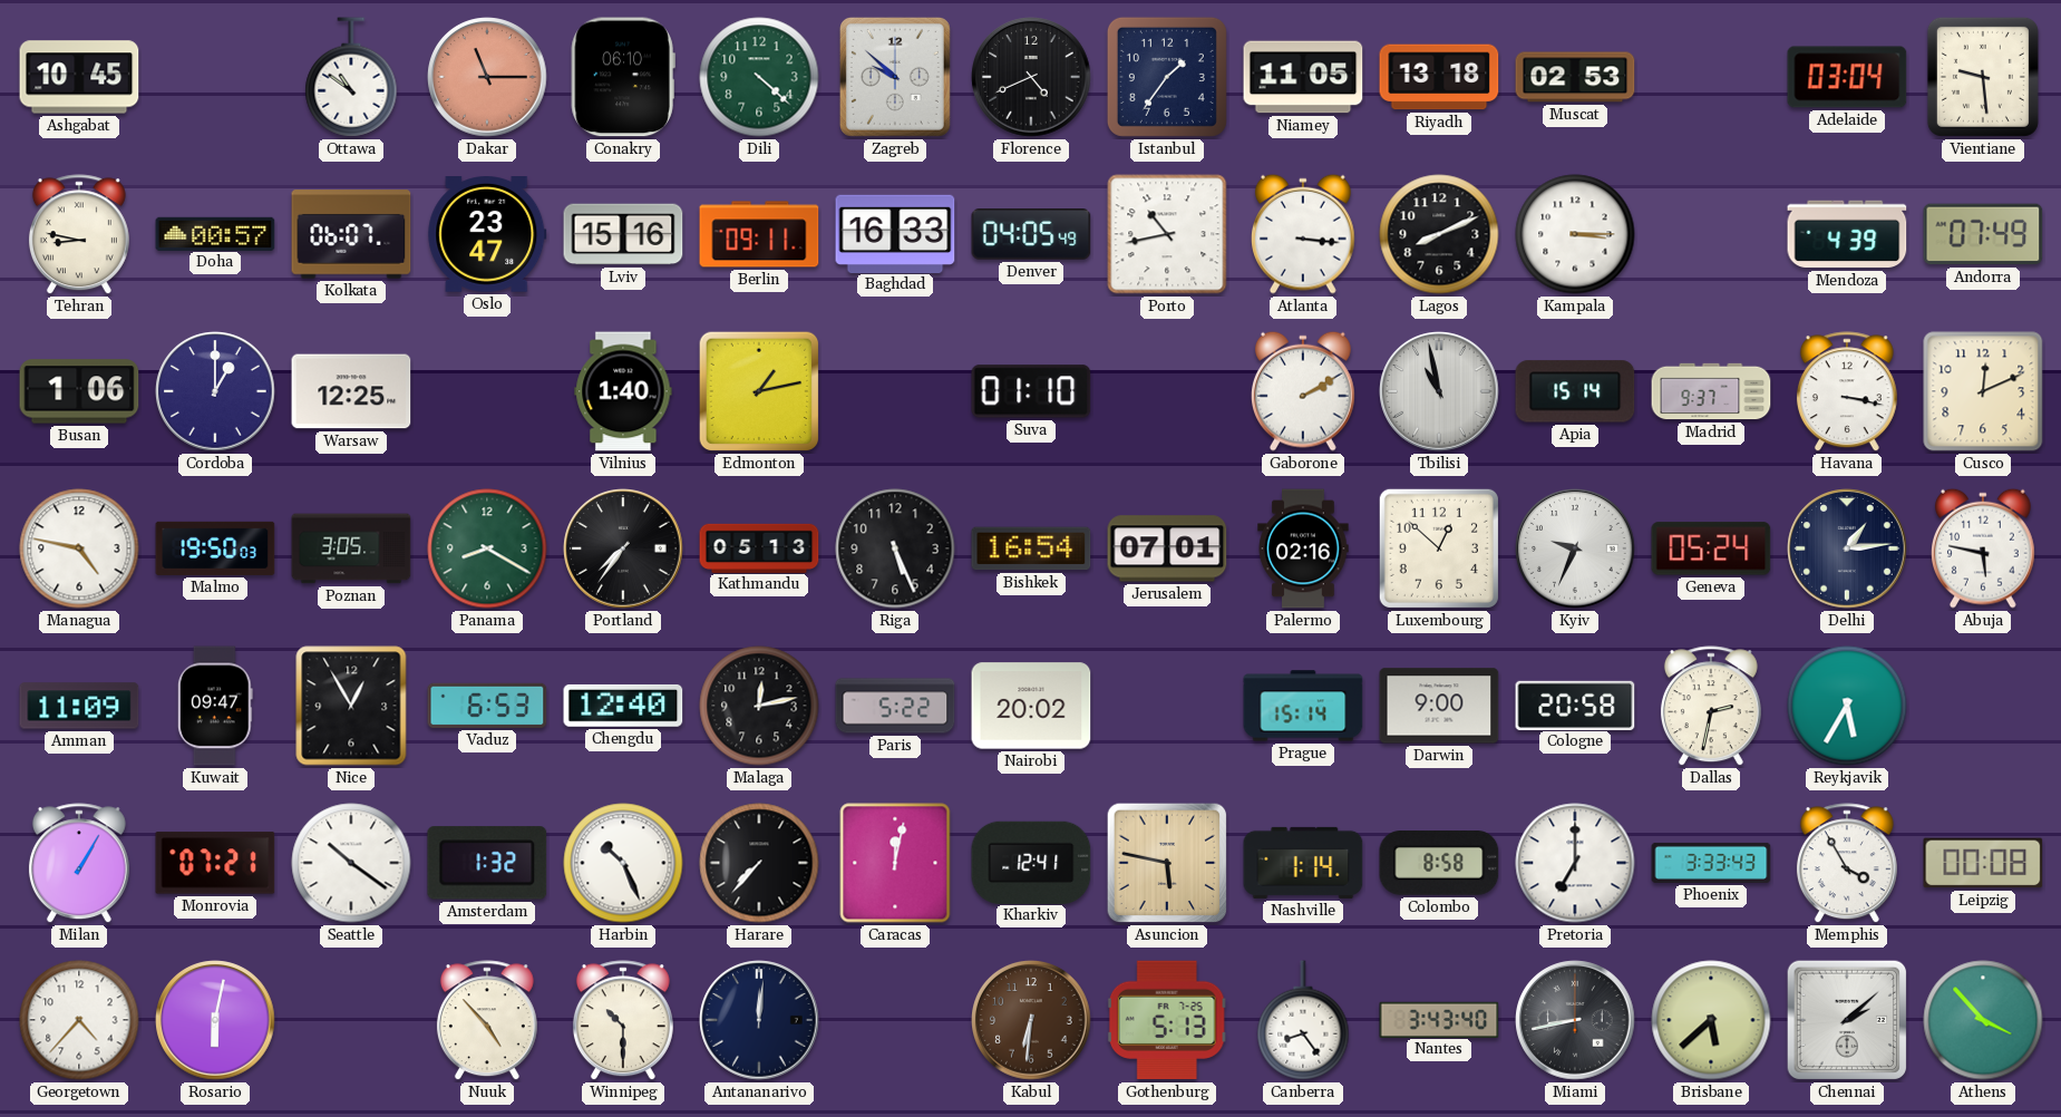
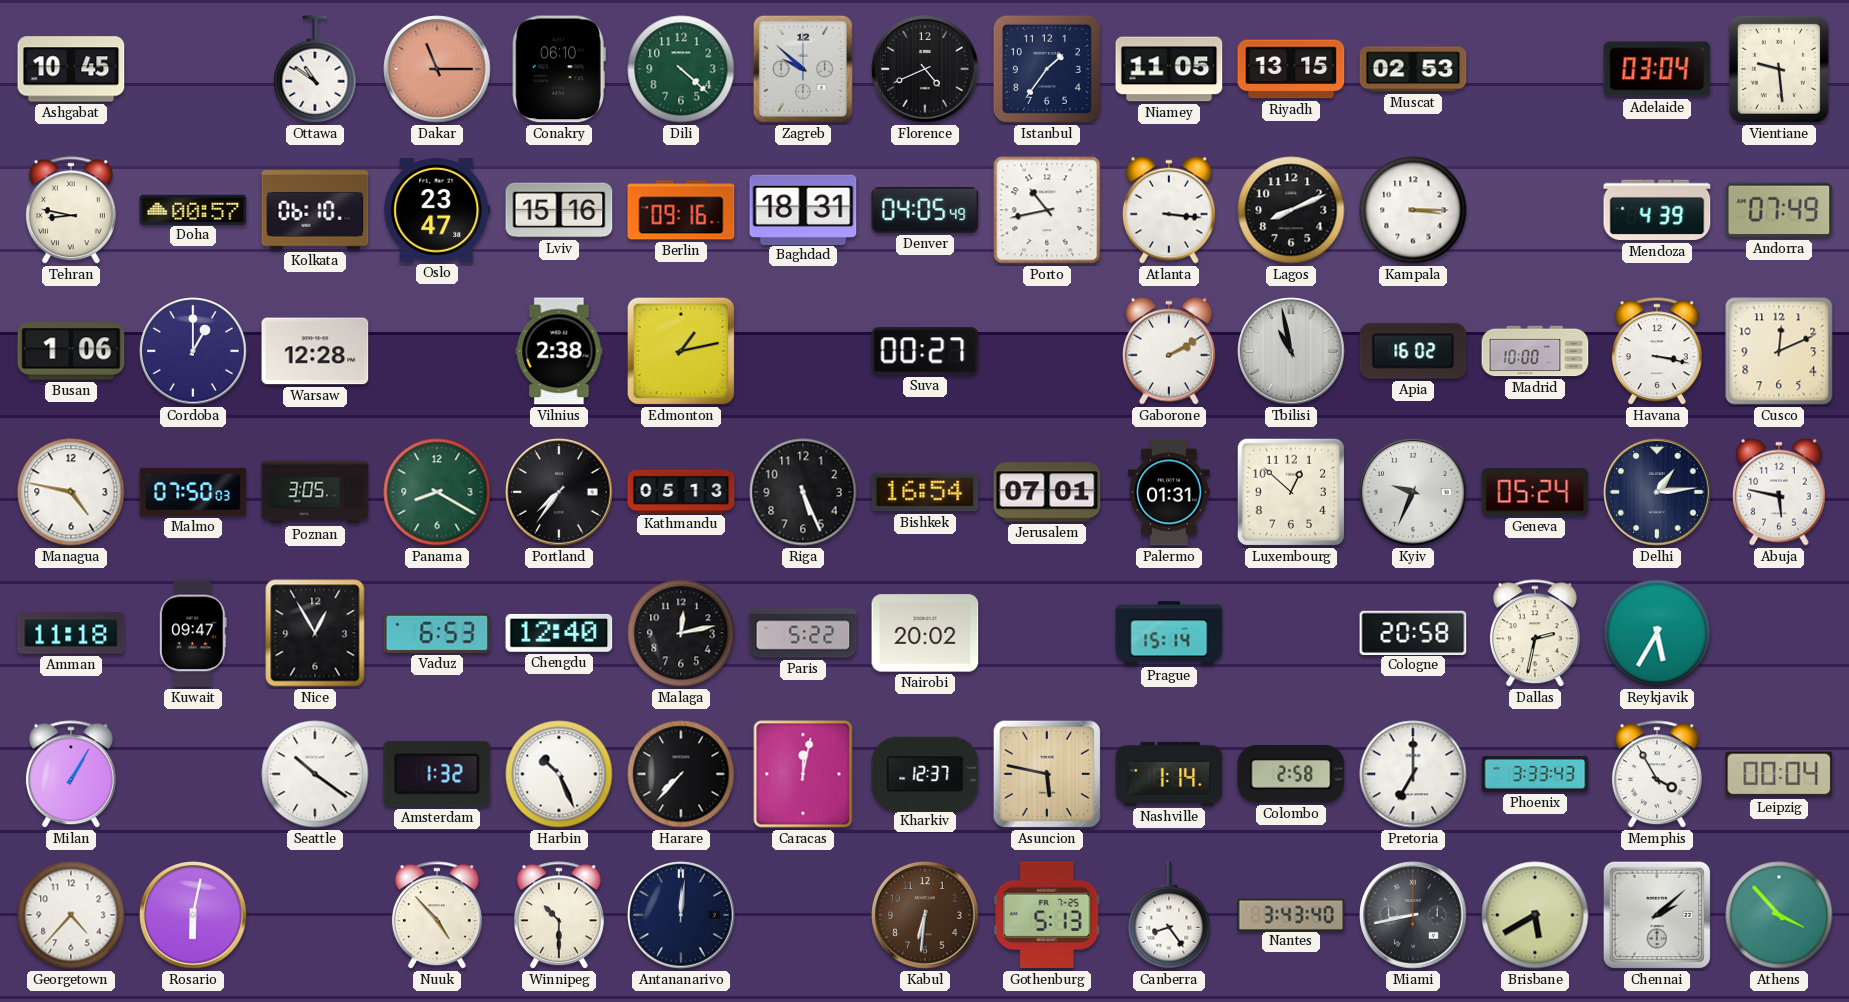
Riyadh: 13:18 -> 13:15 (1291, 69)
Kolkata: 06:07 -> 06:10 (315, 210)
Berlin: 09:11 -> 09:16 (681, 210)
Baghdad: 16:33 -> 18:31 (803, 209)
Warsaw: 12:25 -> 12:28 (315, 351)
Vilnius: 1:40 -> 2:38 (559, 351)
Suva: 01:10 -> 00:27 (925, 351)
Apia: 15:14 -> 16:02 (1413, 351)
Madrid: 9:37 -> 10:00 (1535, 351)
Malmo: 19:50 -> 07:50 (193, 492)
Palermo: 02:16 -> 01:31 (1169, 492)
Amman: 11:09 -> 11:18 (71, 633)
Darwin: 9:00 -> none (1439, 706)
Monrovia: 07:21 -> none (215, 863)
Kharkiv: 12:41 -> 12:37 (925, 773)
Colombo: 8:58 -> 2:58 (1291, 774)
Leipzig: 00:08 -> 00:04 (1779, 774)
Brisbane: 5:38 -> 5:40 (1535, 915)
